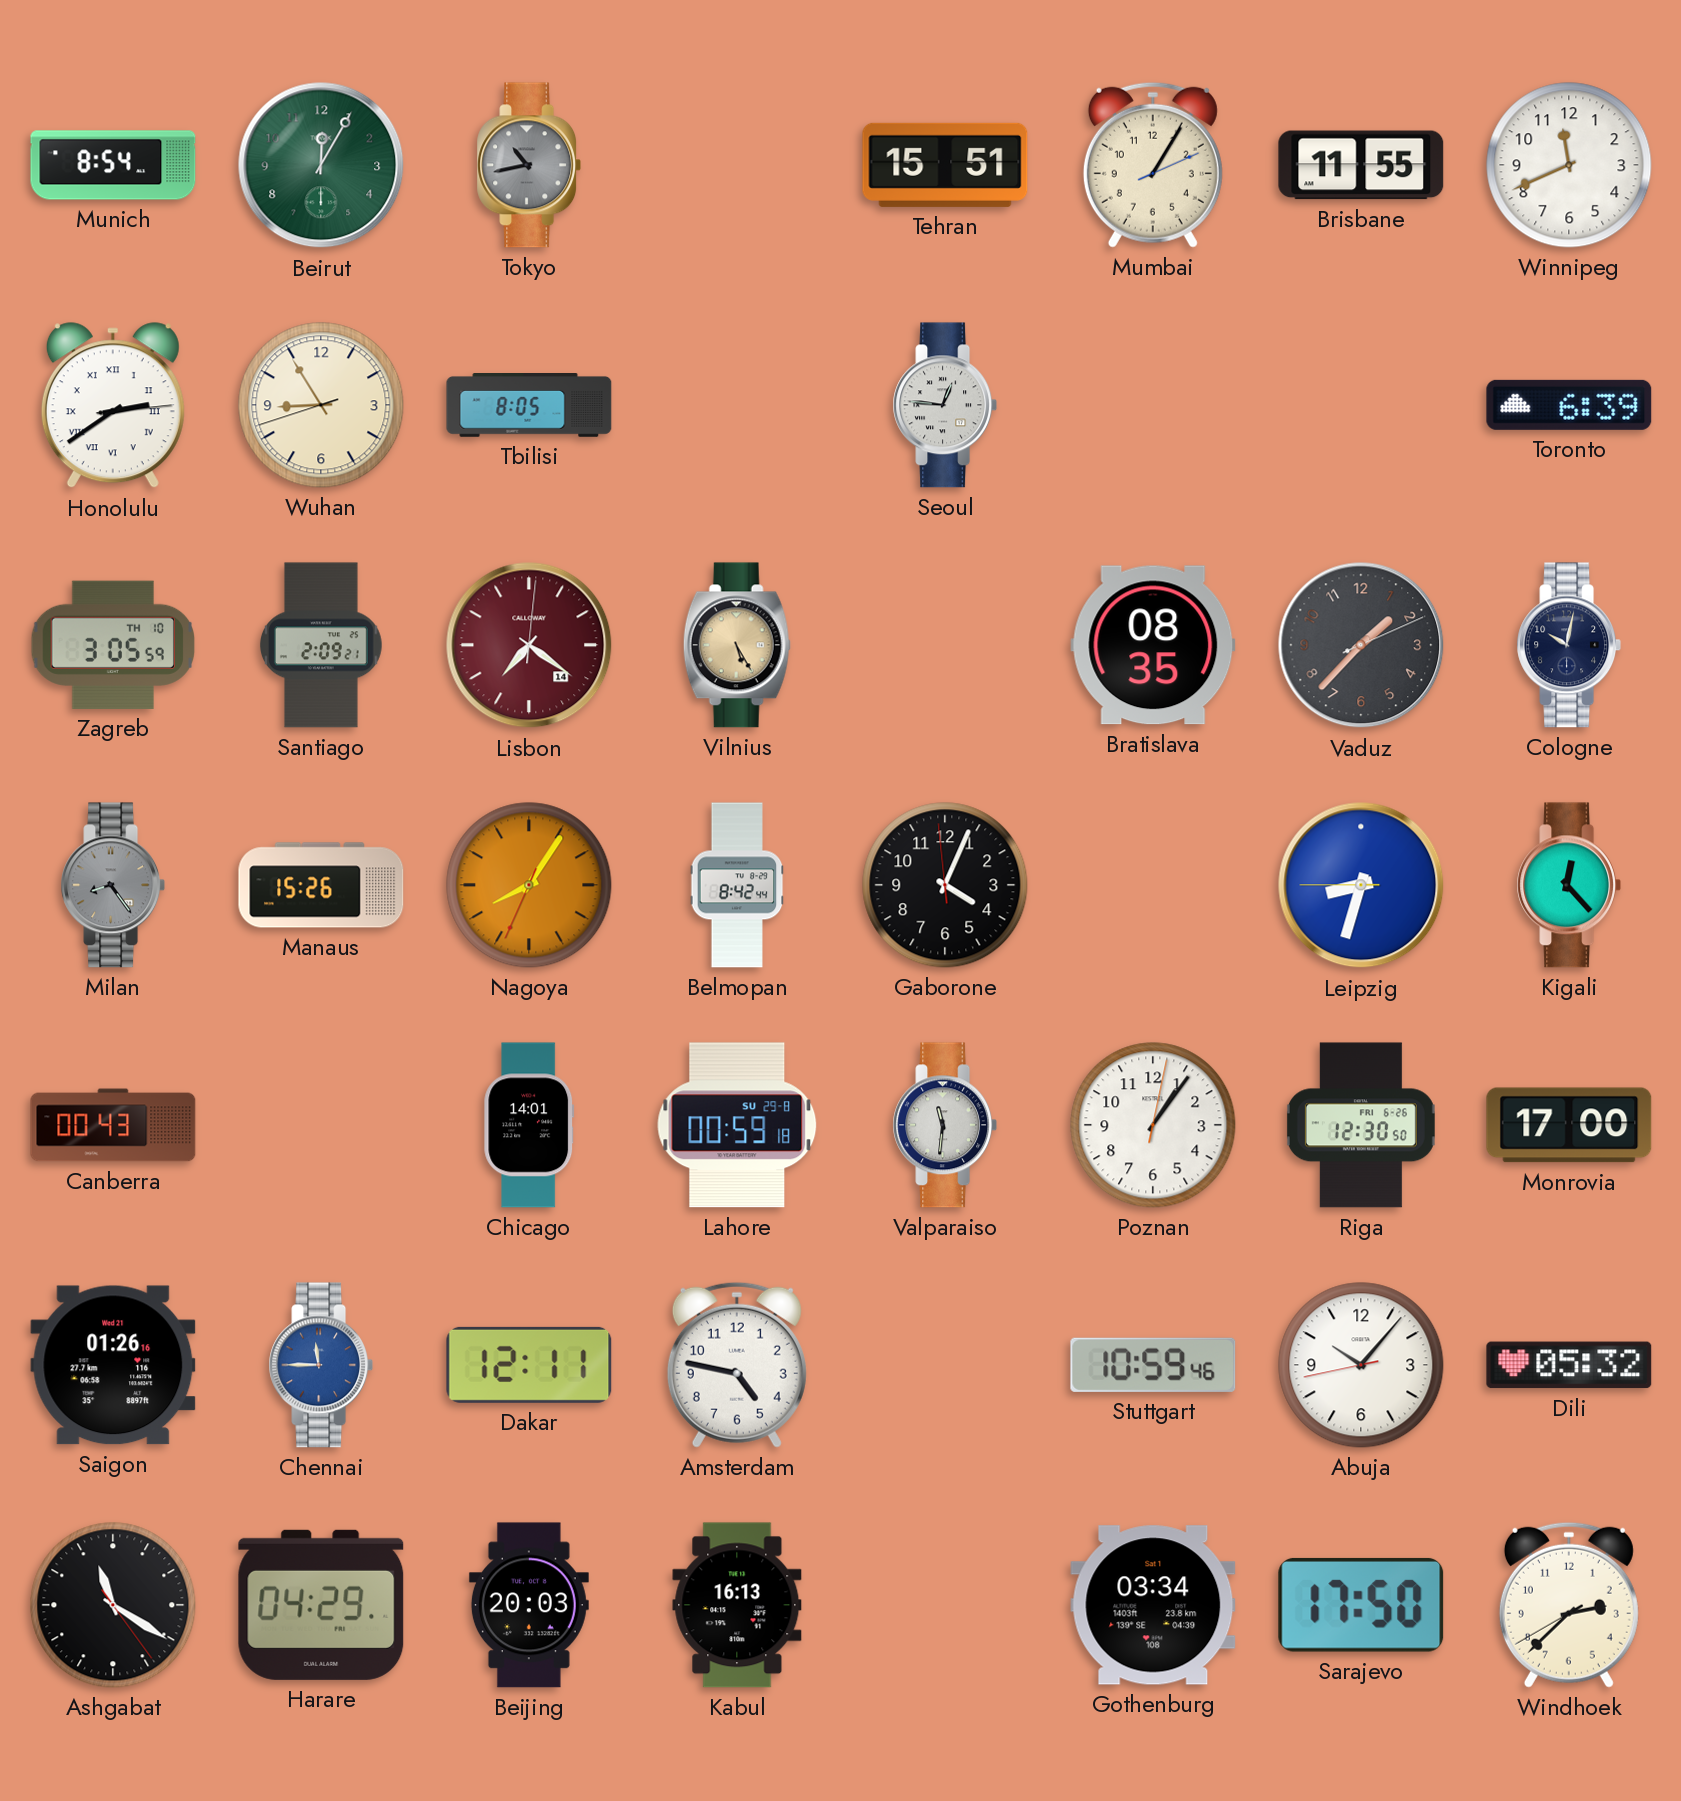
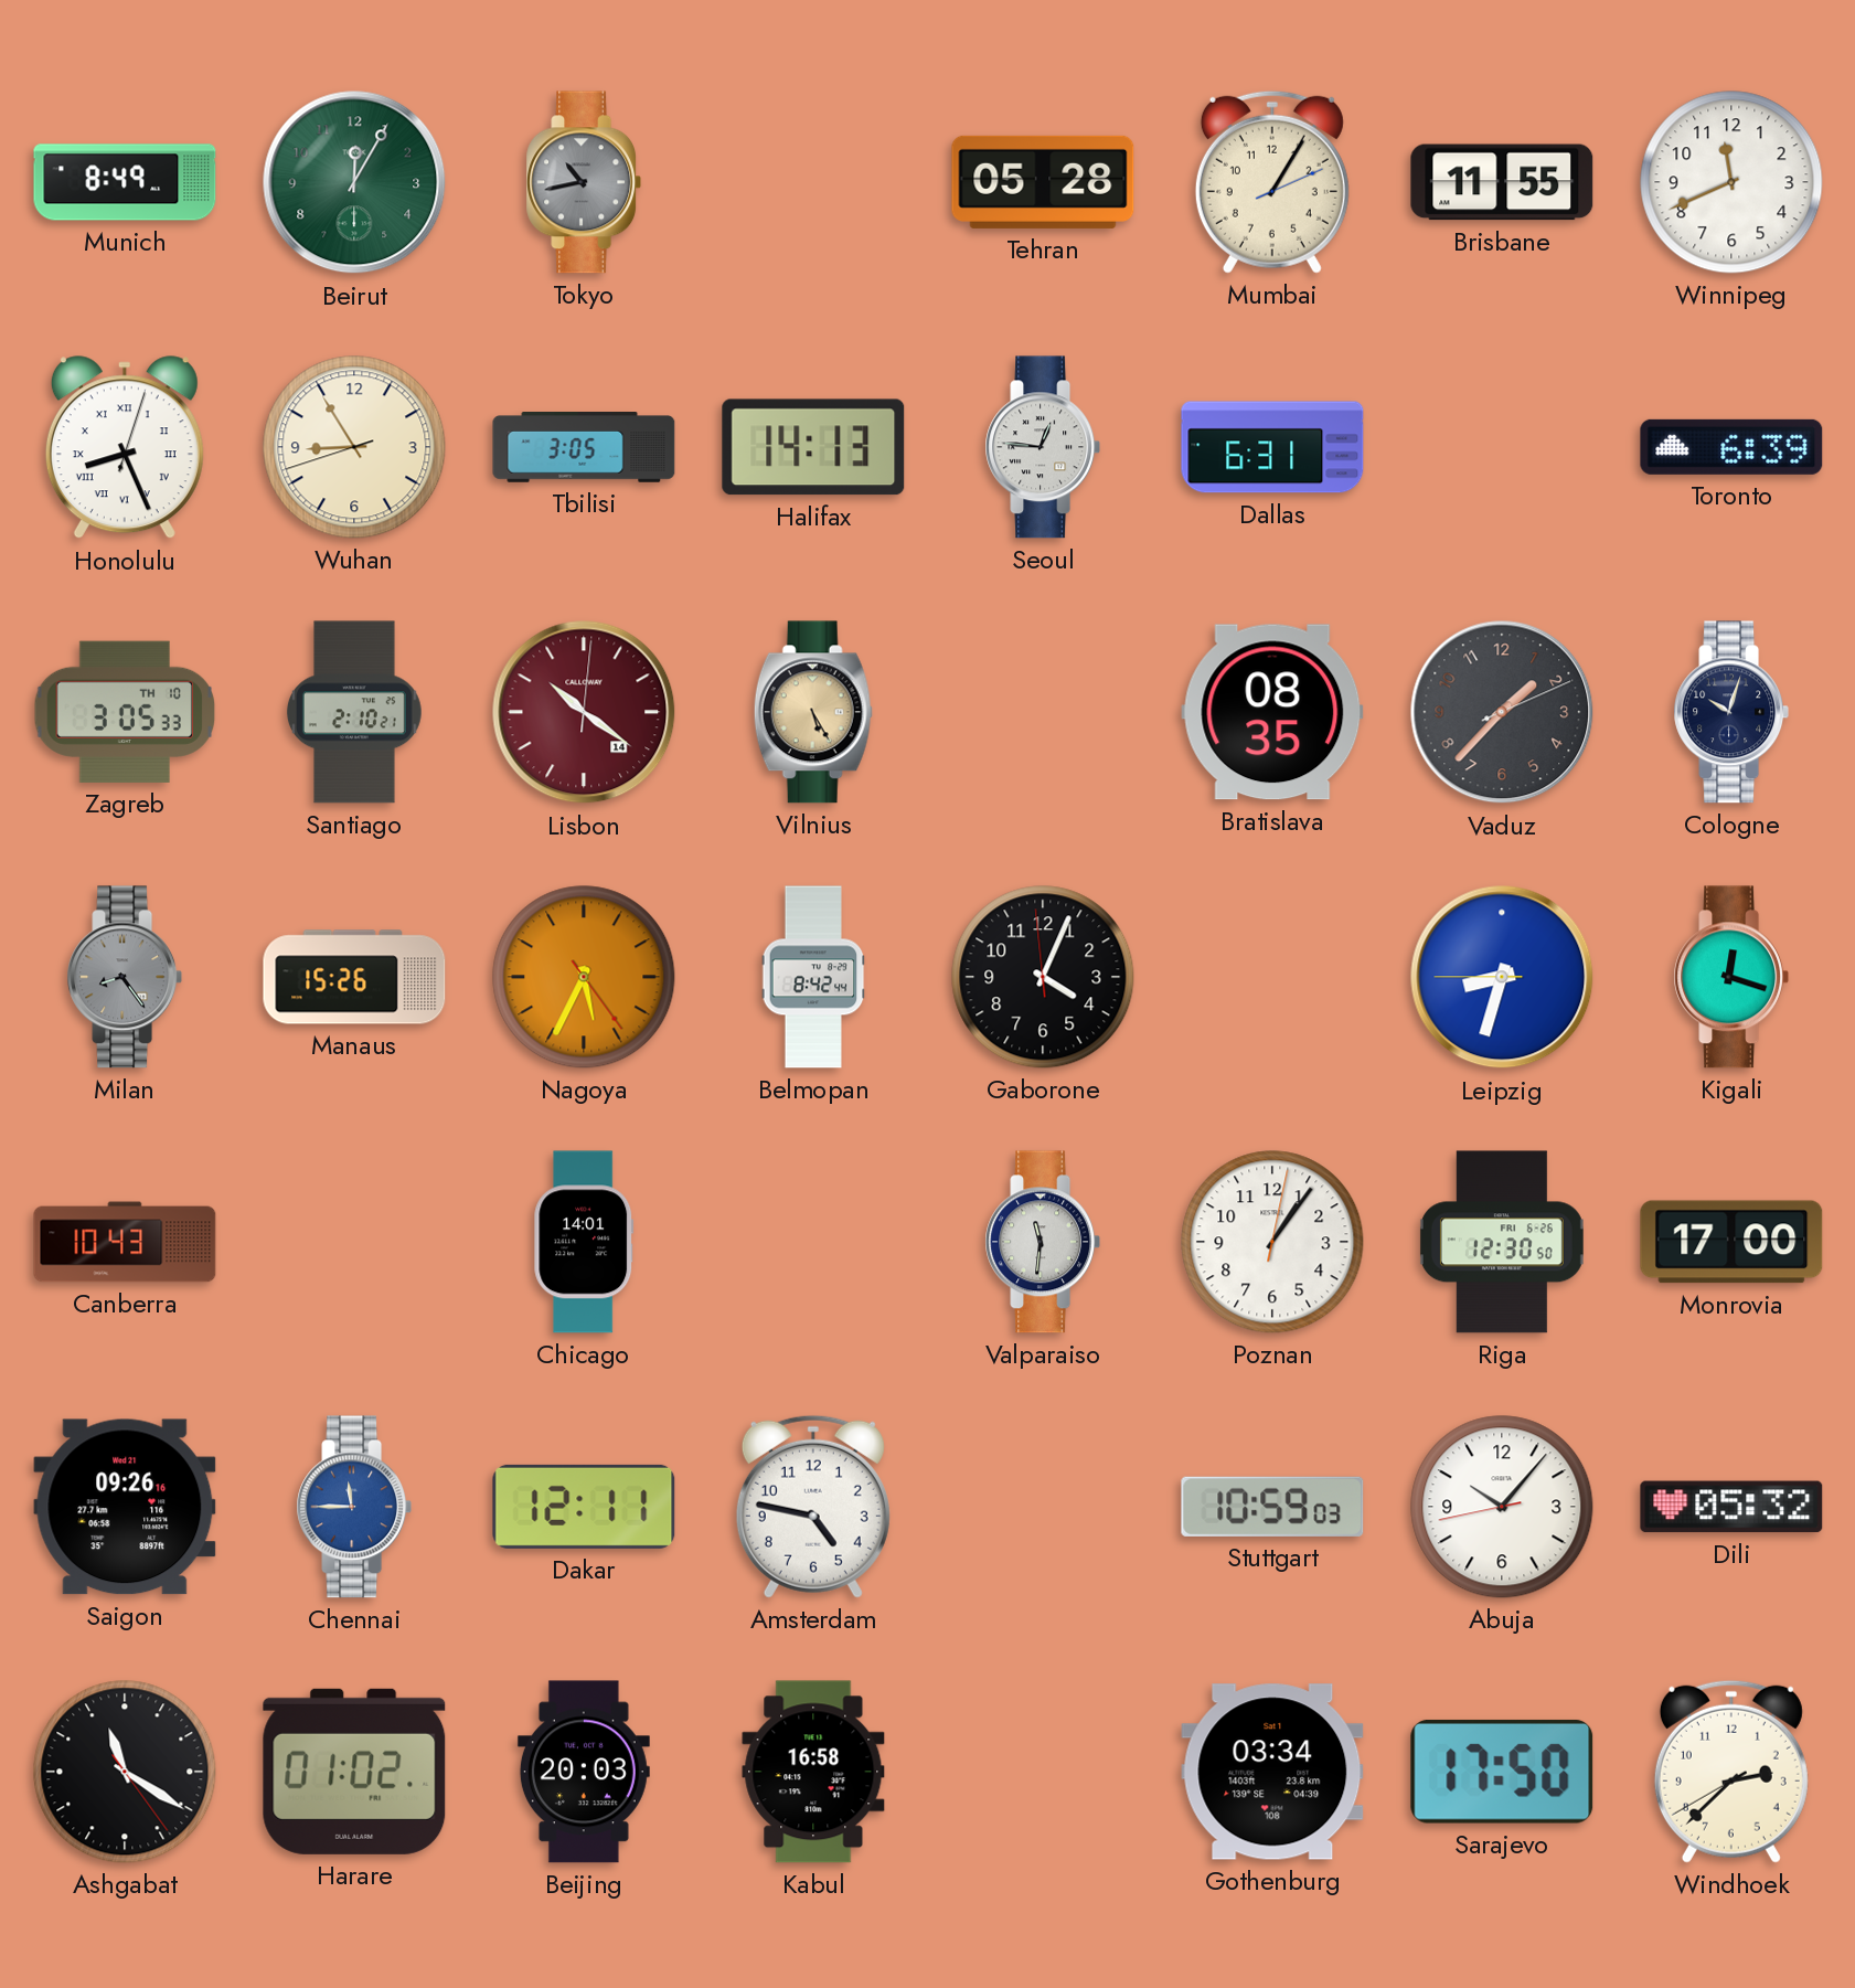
Munich: 8:54 -> 8:49 (125, 182)
Tehran: 15:51 -> 05:28 (1043, 182)
Honolulu: 2:39 -> 8:26 (125, 448)
Tbilisi: 8:05 -> 3:05 (584, 448)
Halifax: none -> 14:13 (813, 447)
Dallas: none -> 6:31 (1272, 447)
Zagreb: 3:05:59 -> 3:05:33 (124, 712)
Santiago: 2:09 -> 2:10 (354, 712)
Lisbon: 7:21 -> 10:21 (584, 712)
Cologne: 10:02 -> 10:03 (1731, 712)
Nagoya: 8:05 -> 5:34 (584, 977)
Kigali: 12:23 -> 12:18 (1731, 977)
Canberra: 00:43 -> 10:43 (125, 1242)
Lahore: 00:59 -> none (737, 1125)
Saigon: 01:26 -> 09:26 (125, 1507)
Stuttgart: 10:59:46 -> 10:59:03 (1272, 1507)
Harare: 04:29 -> 01:02 (354, 1772)
Kabul: 16:13 -> 16:58 (813, 1772)
